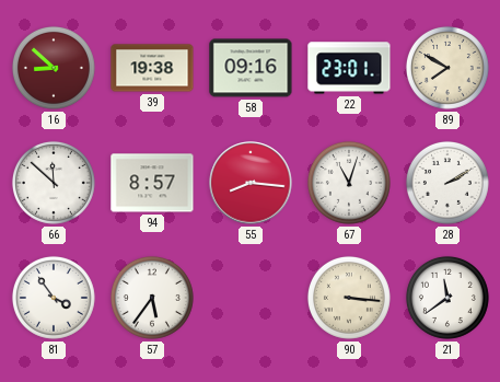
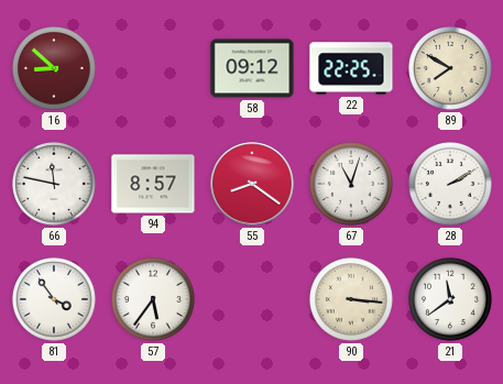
39: 19:38 -> none (152, 68)
58: 09:16 -> 09:12 (252, 68)
22: 23:01 -> 22:25 (351, 68)
66: 11:52 -> 11:47 (54, 184)
55: 8:16 -> 8:21 (252, 184)
